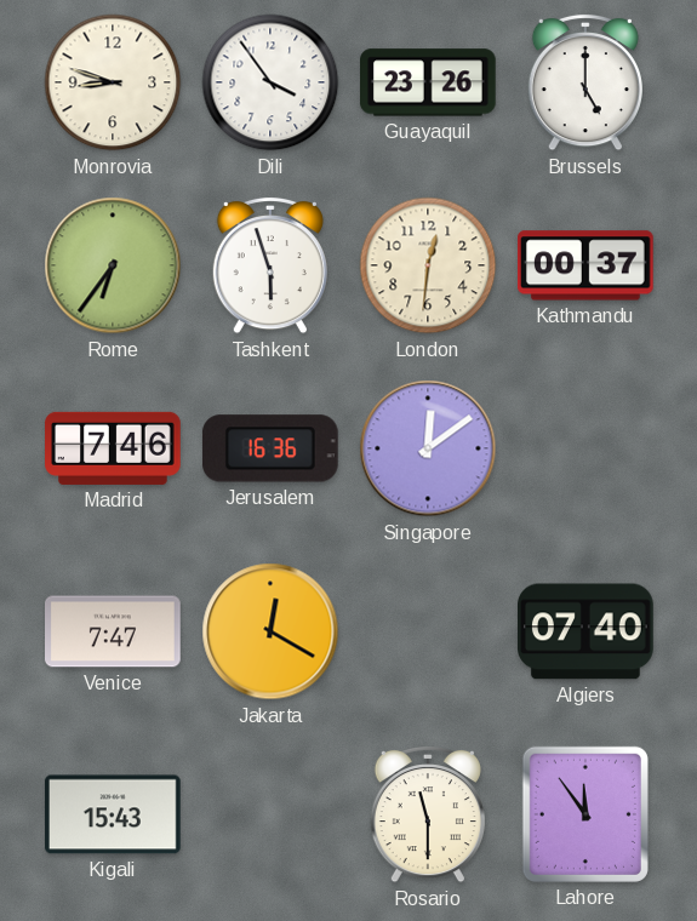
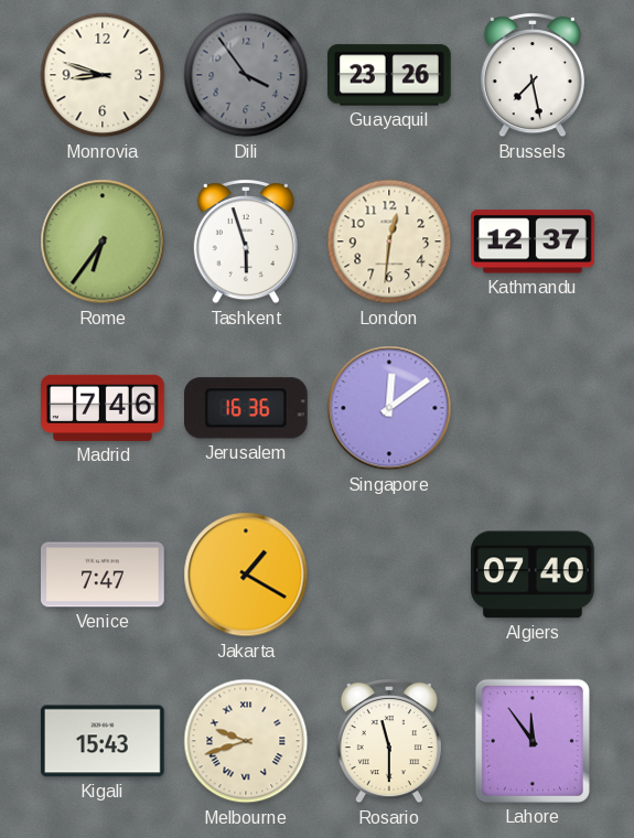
Dili dial: white -> grey (246, 75)
Brussels: 5:00 -> 7:28 (533, 75)
Kathmandu: 00:37 -> 12:37 (533, 241)
Jakarta: 12:20 -> 1:20 (246, 574)
Melbourne: none -> 9:42 (246, 741)
